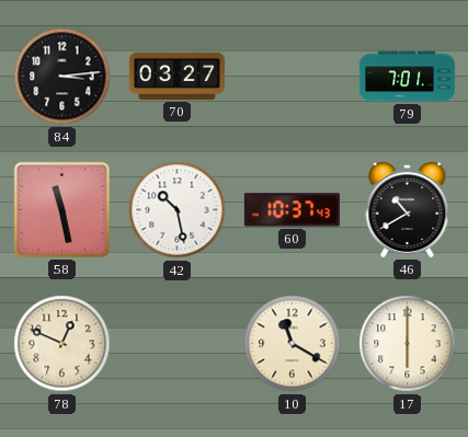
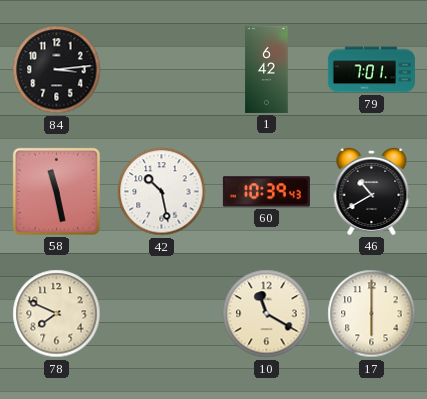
70: 03:27 -> none (176, 76)
1: none -> 6:42 (267, 69)
60: 10:37 -> 10:39 (266, 192)
78: 12:49 -> 7:49 (57, 314)
